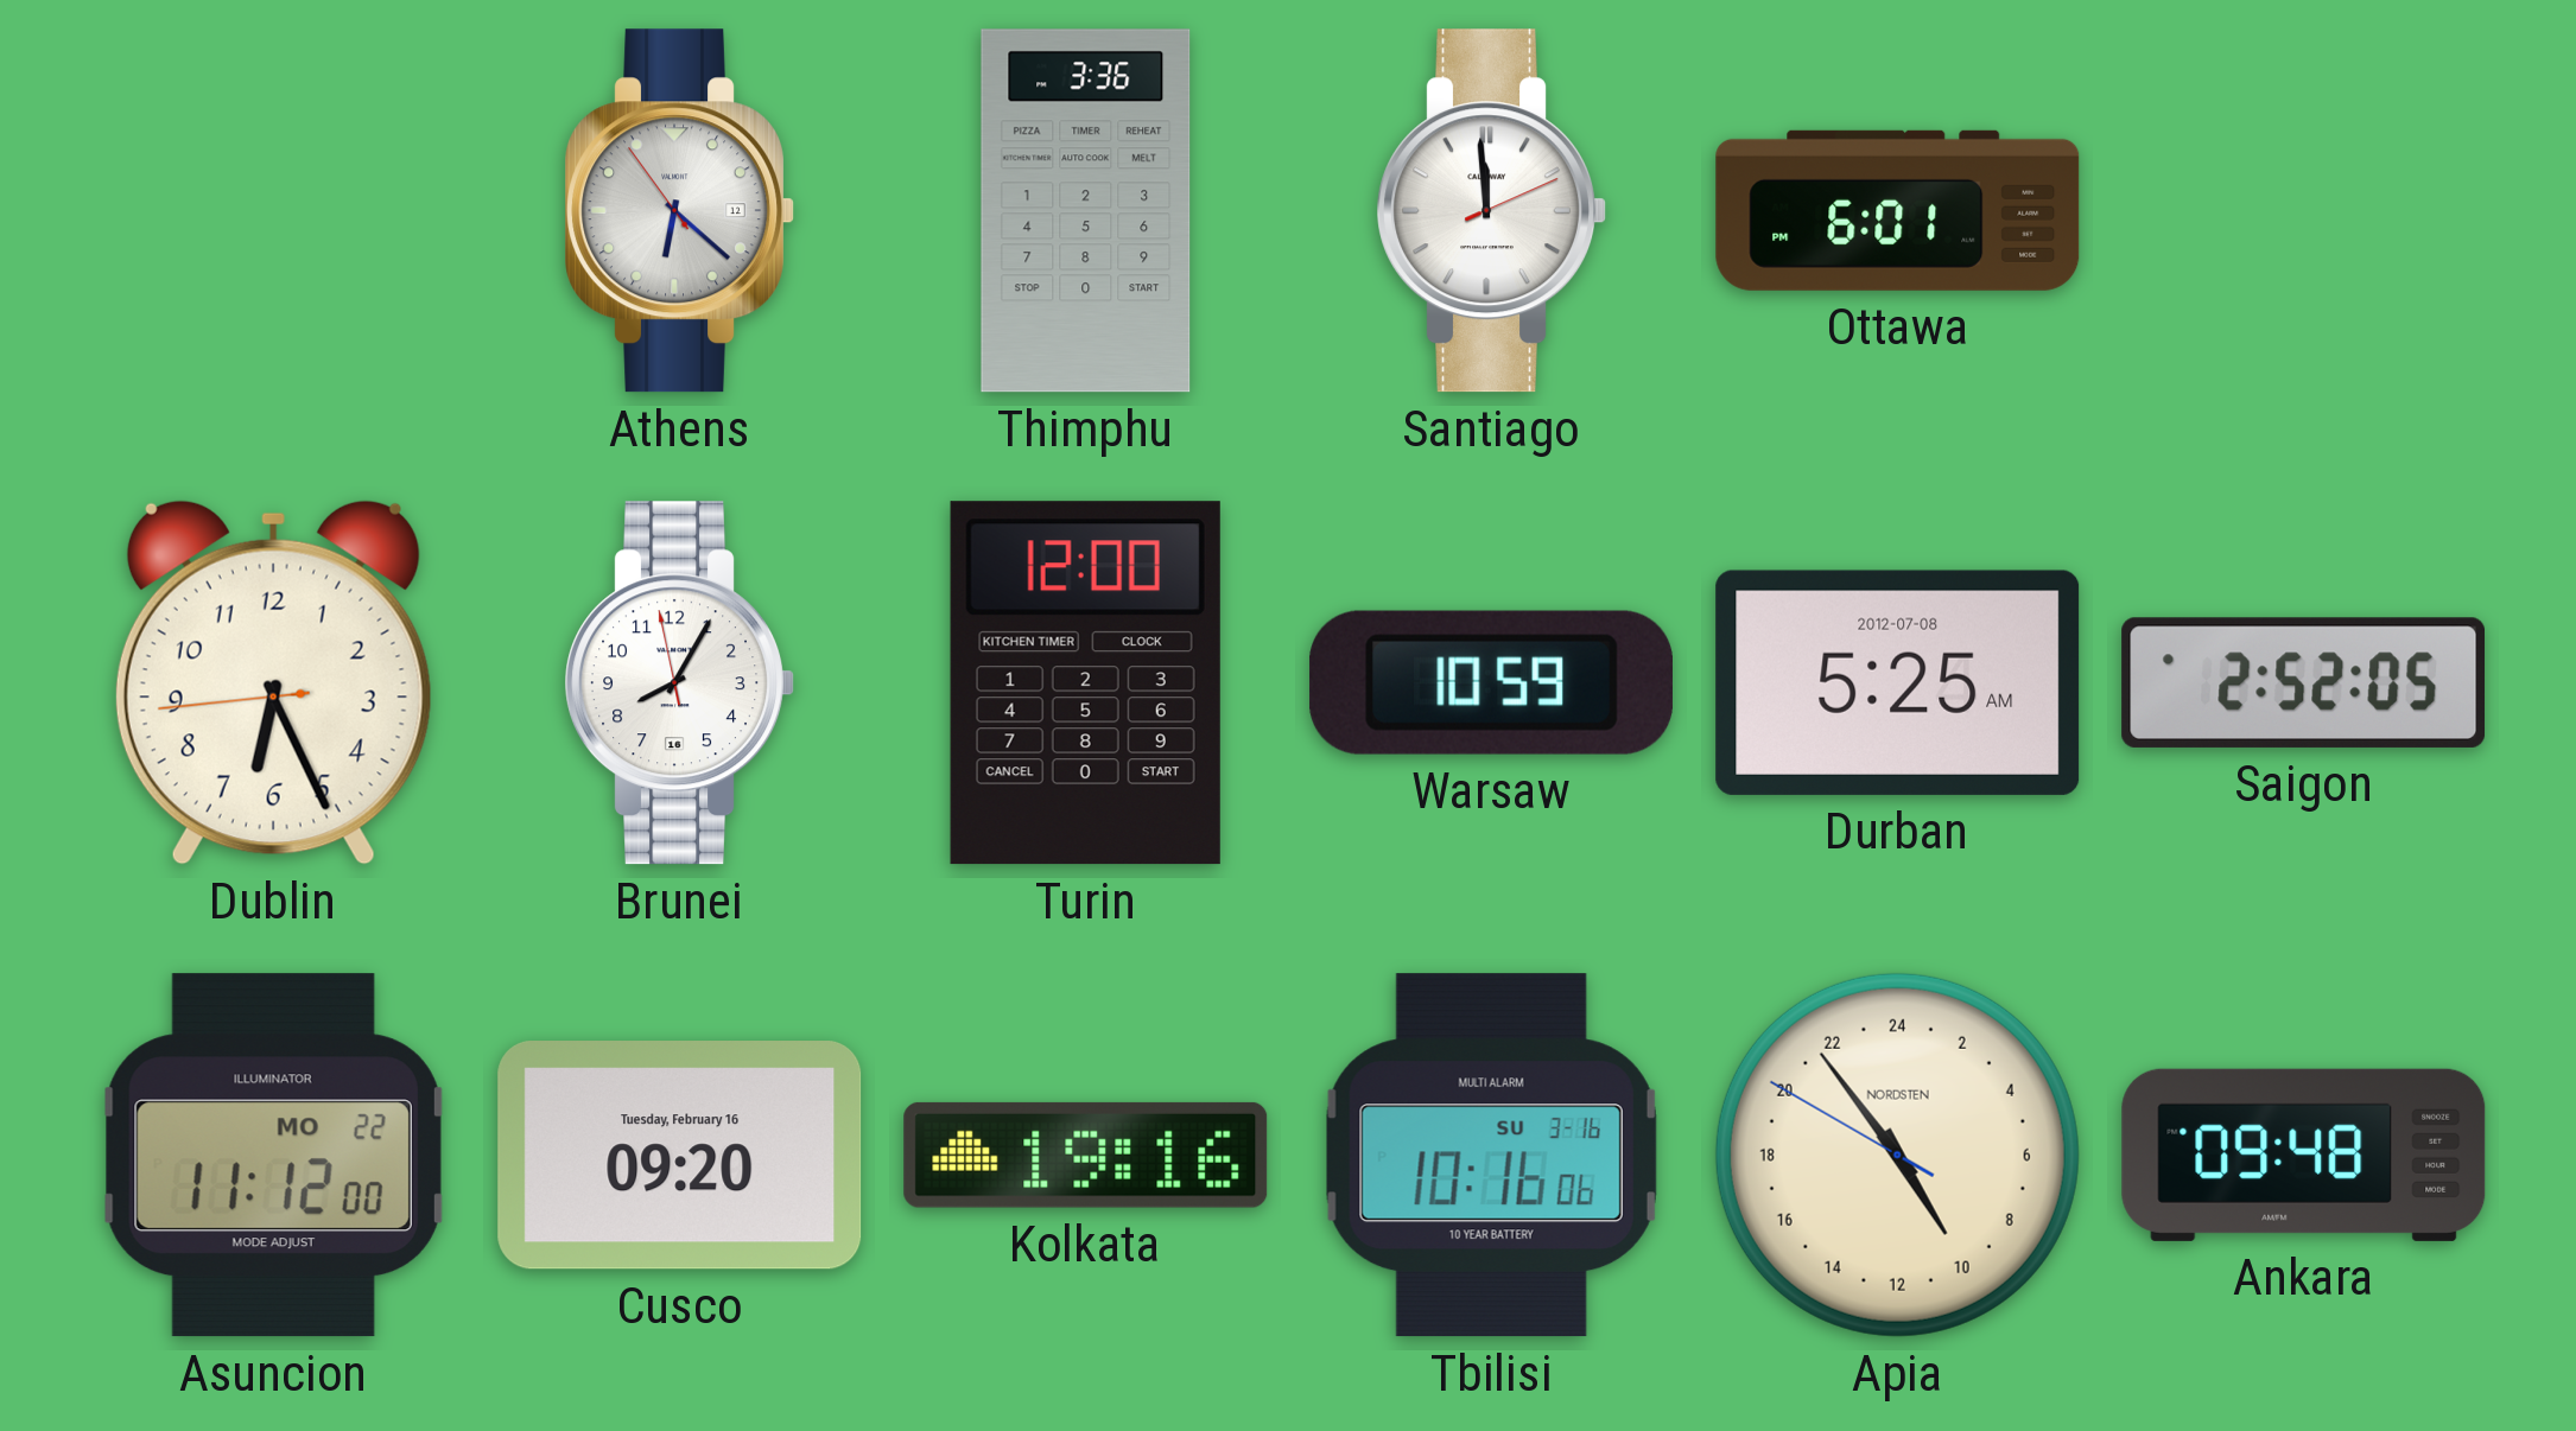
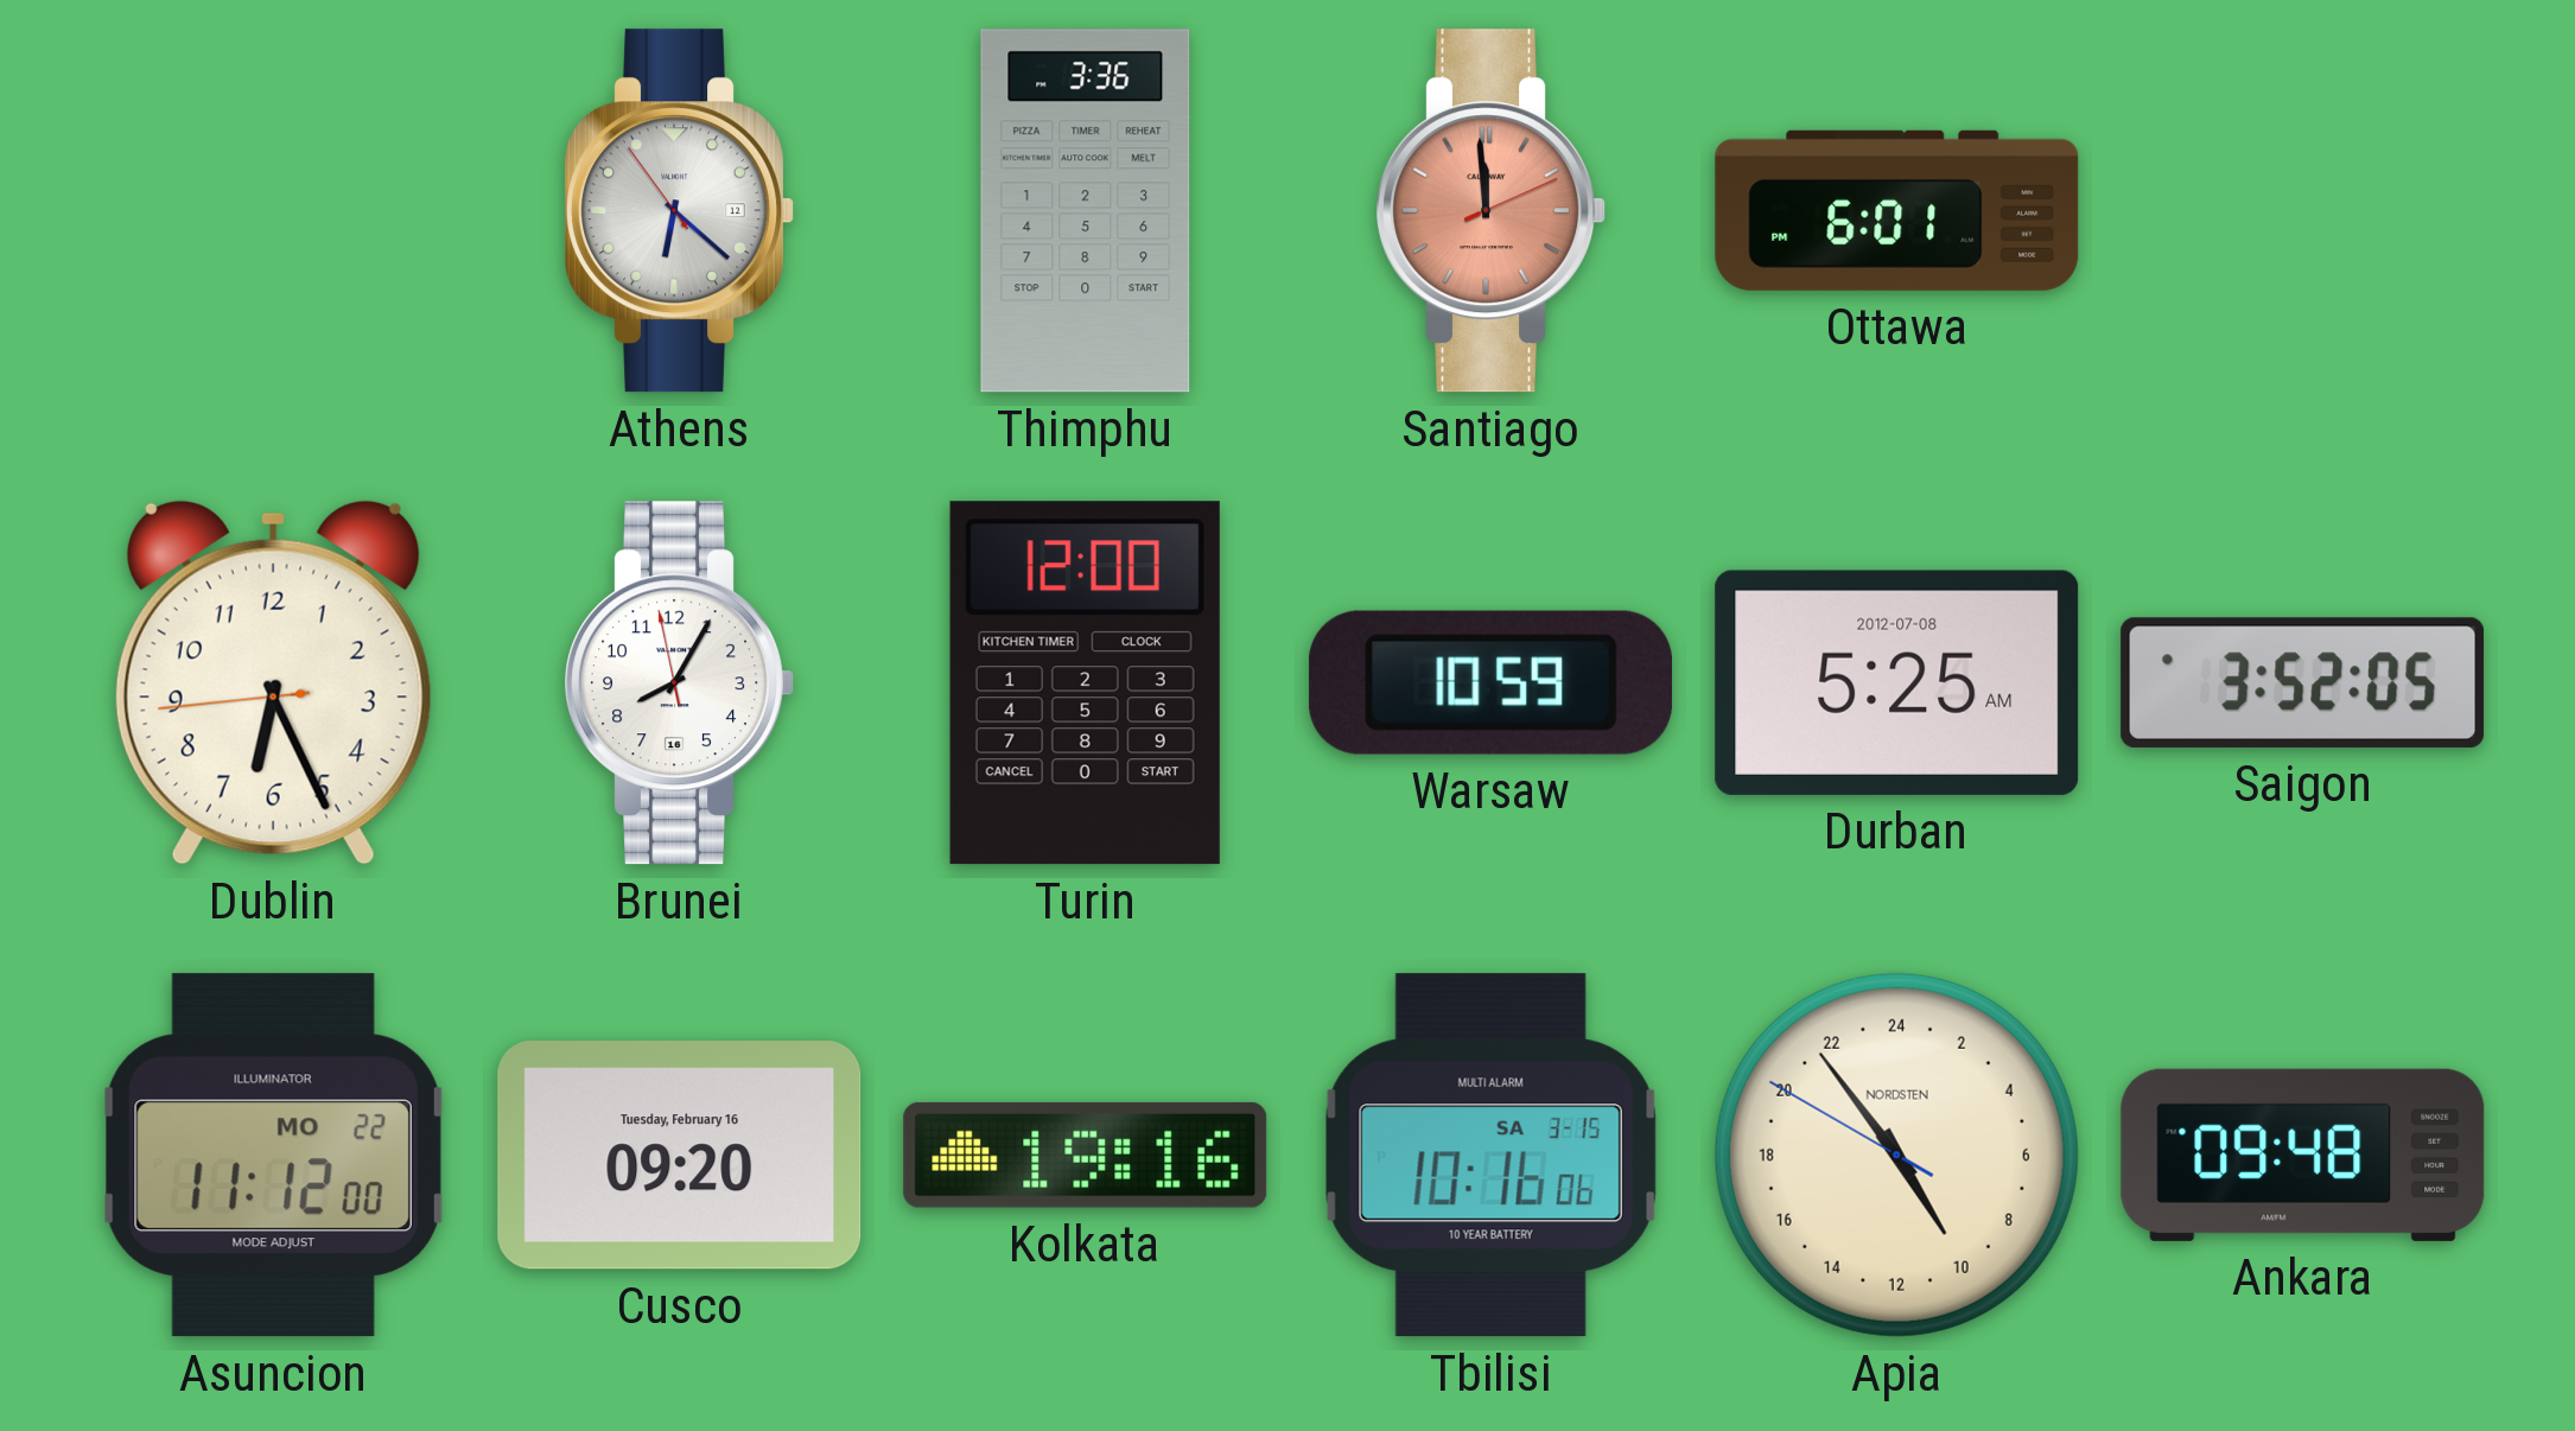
Santiago dial: white -> salmon (1490, 211)
Saigon: 2:52 -> 3:52 (2303, 682)
Tbilisi date: SU 3-16 -> SA 3-15 (1490, 1156)
